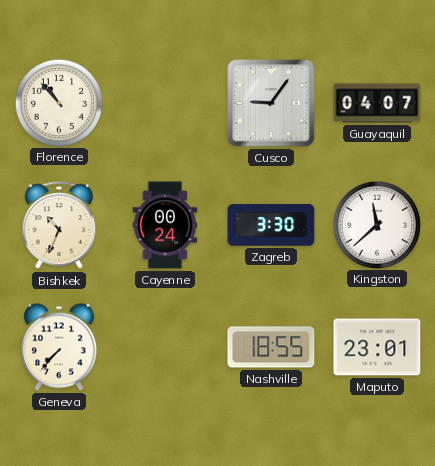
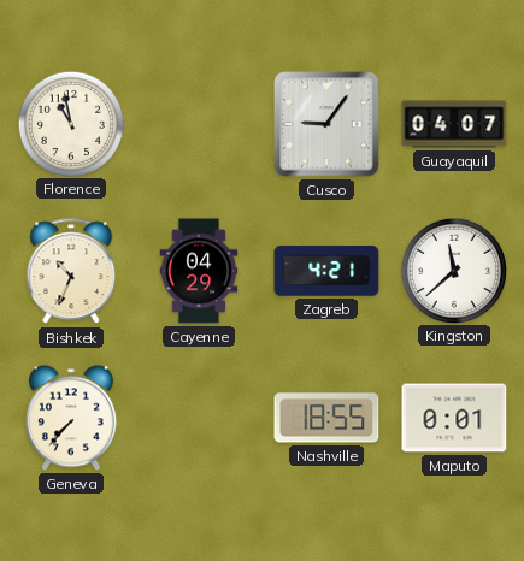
Florence: 10:53 -> 10:58 (70, 123)
Cayenne: 00:24 -> 04:29 (199, 271)
Zagreb: 3:30 -> 4:21 (326, 271)
Maputo: 23:01 -> 0:01 (454, 418)
